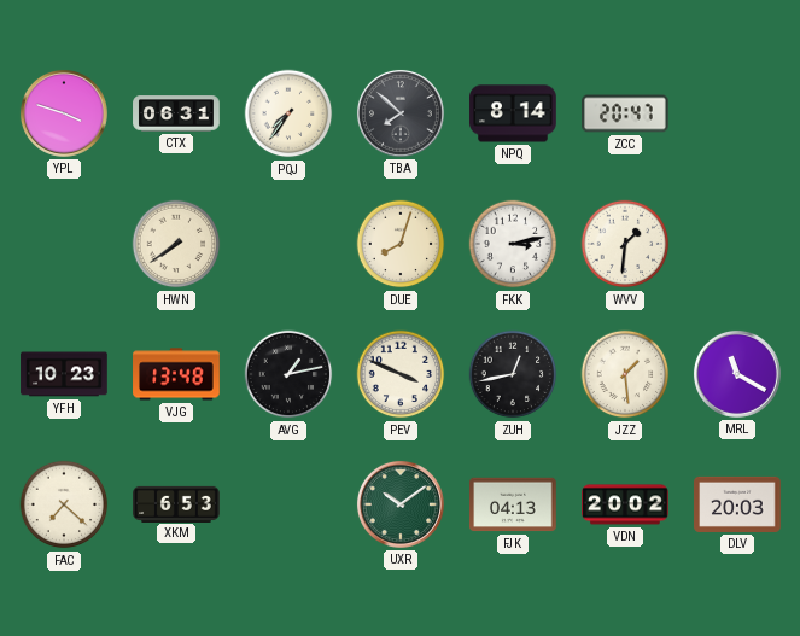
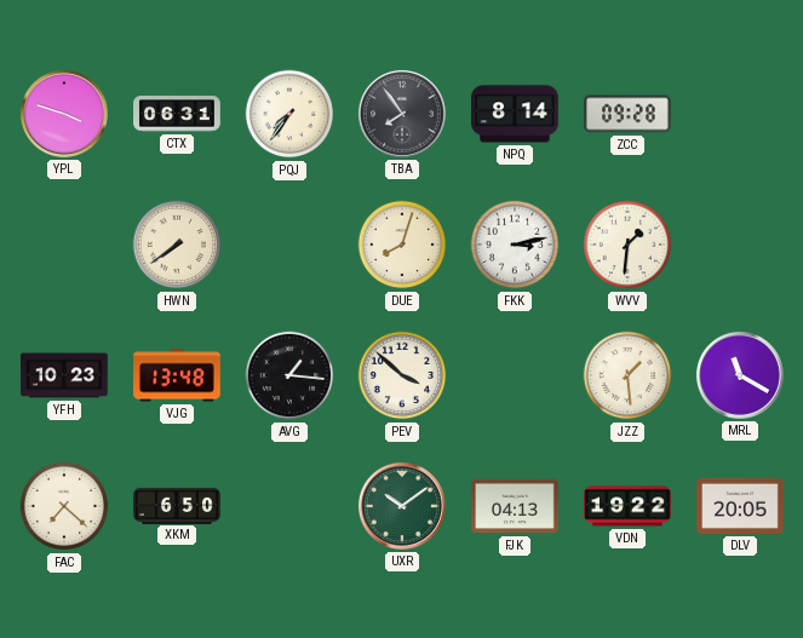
TBA: 7:52 -> 7:54 (402, 114)
ZCC: 20:47 -> 09:28 (627, 114)
AVG: 1:13 -> 1:16 (289, 375)
PEV: 3:49 -> 3:52 (402, 375)
ZUH: 12:43 -> none (513, 374)
XKM: 6:53 -> 6:50 (177, 505)
VDN: 20:02 -> 19:22 (627, 506)
DLV: 20:03 -> 20:05 (740, 506)
